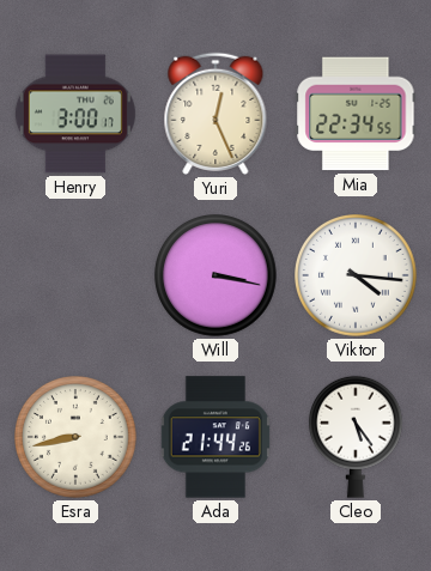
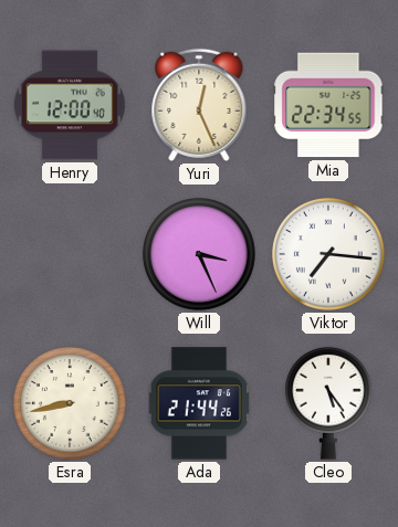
Henry: 3:00 -> 12:00 (70, 105)
Will: 3:17 -> 3:26 (200, 255)
Viktor: 4:16 -> 7:16 (329, 255)
